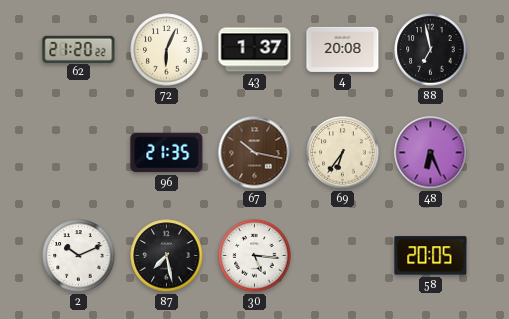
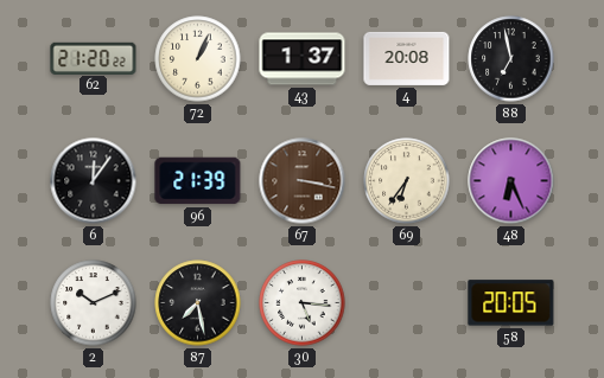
72: 6:04 -> 1:04 (198, 59)
6: none -> 12:06 (94, 181)
96: 21:35 -> 21:39 (198, 181)
67: 10:17 -> 3:17 (303, 181)
